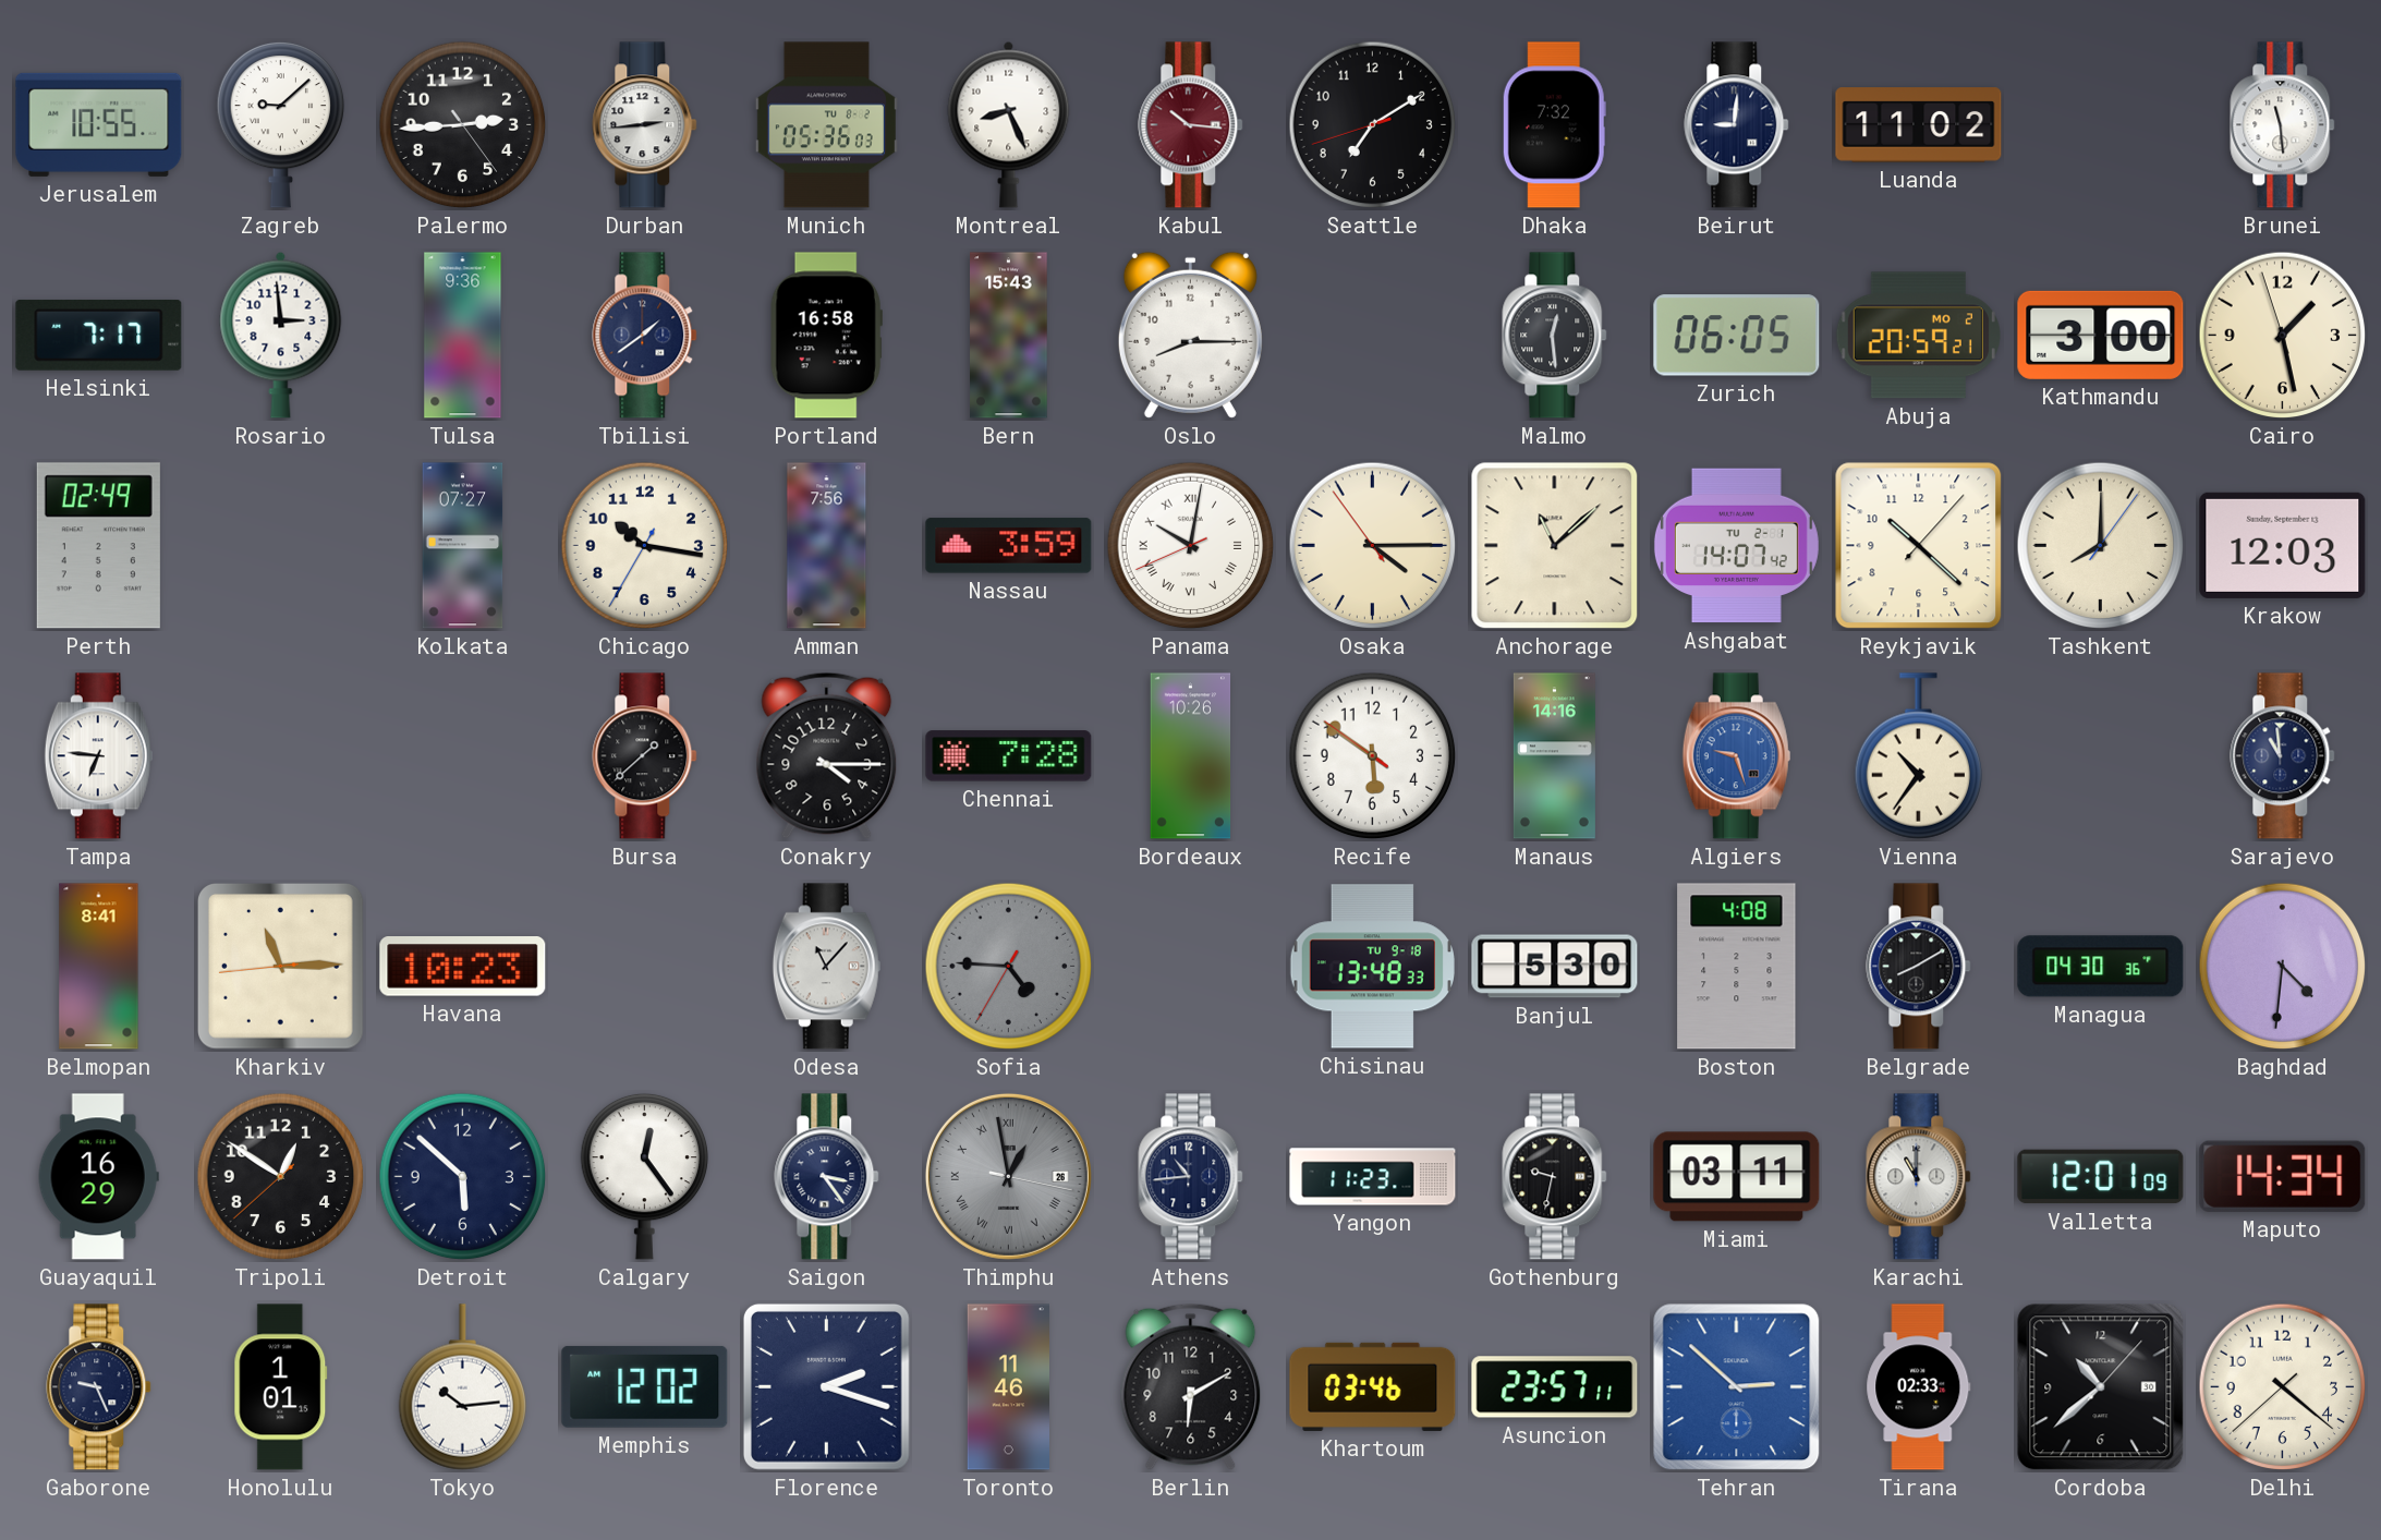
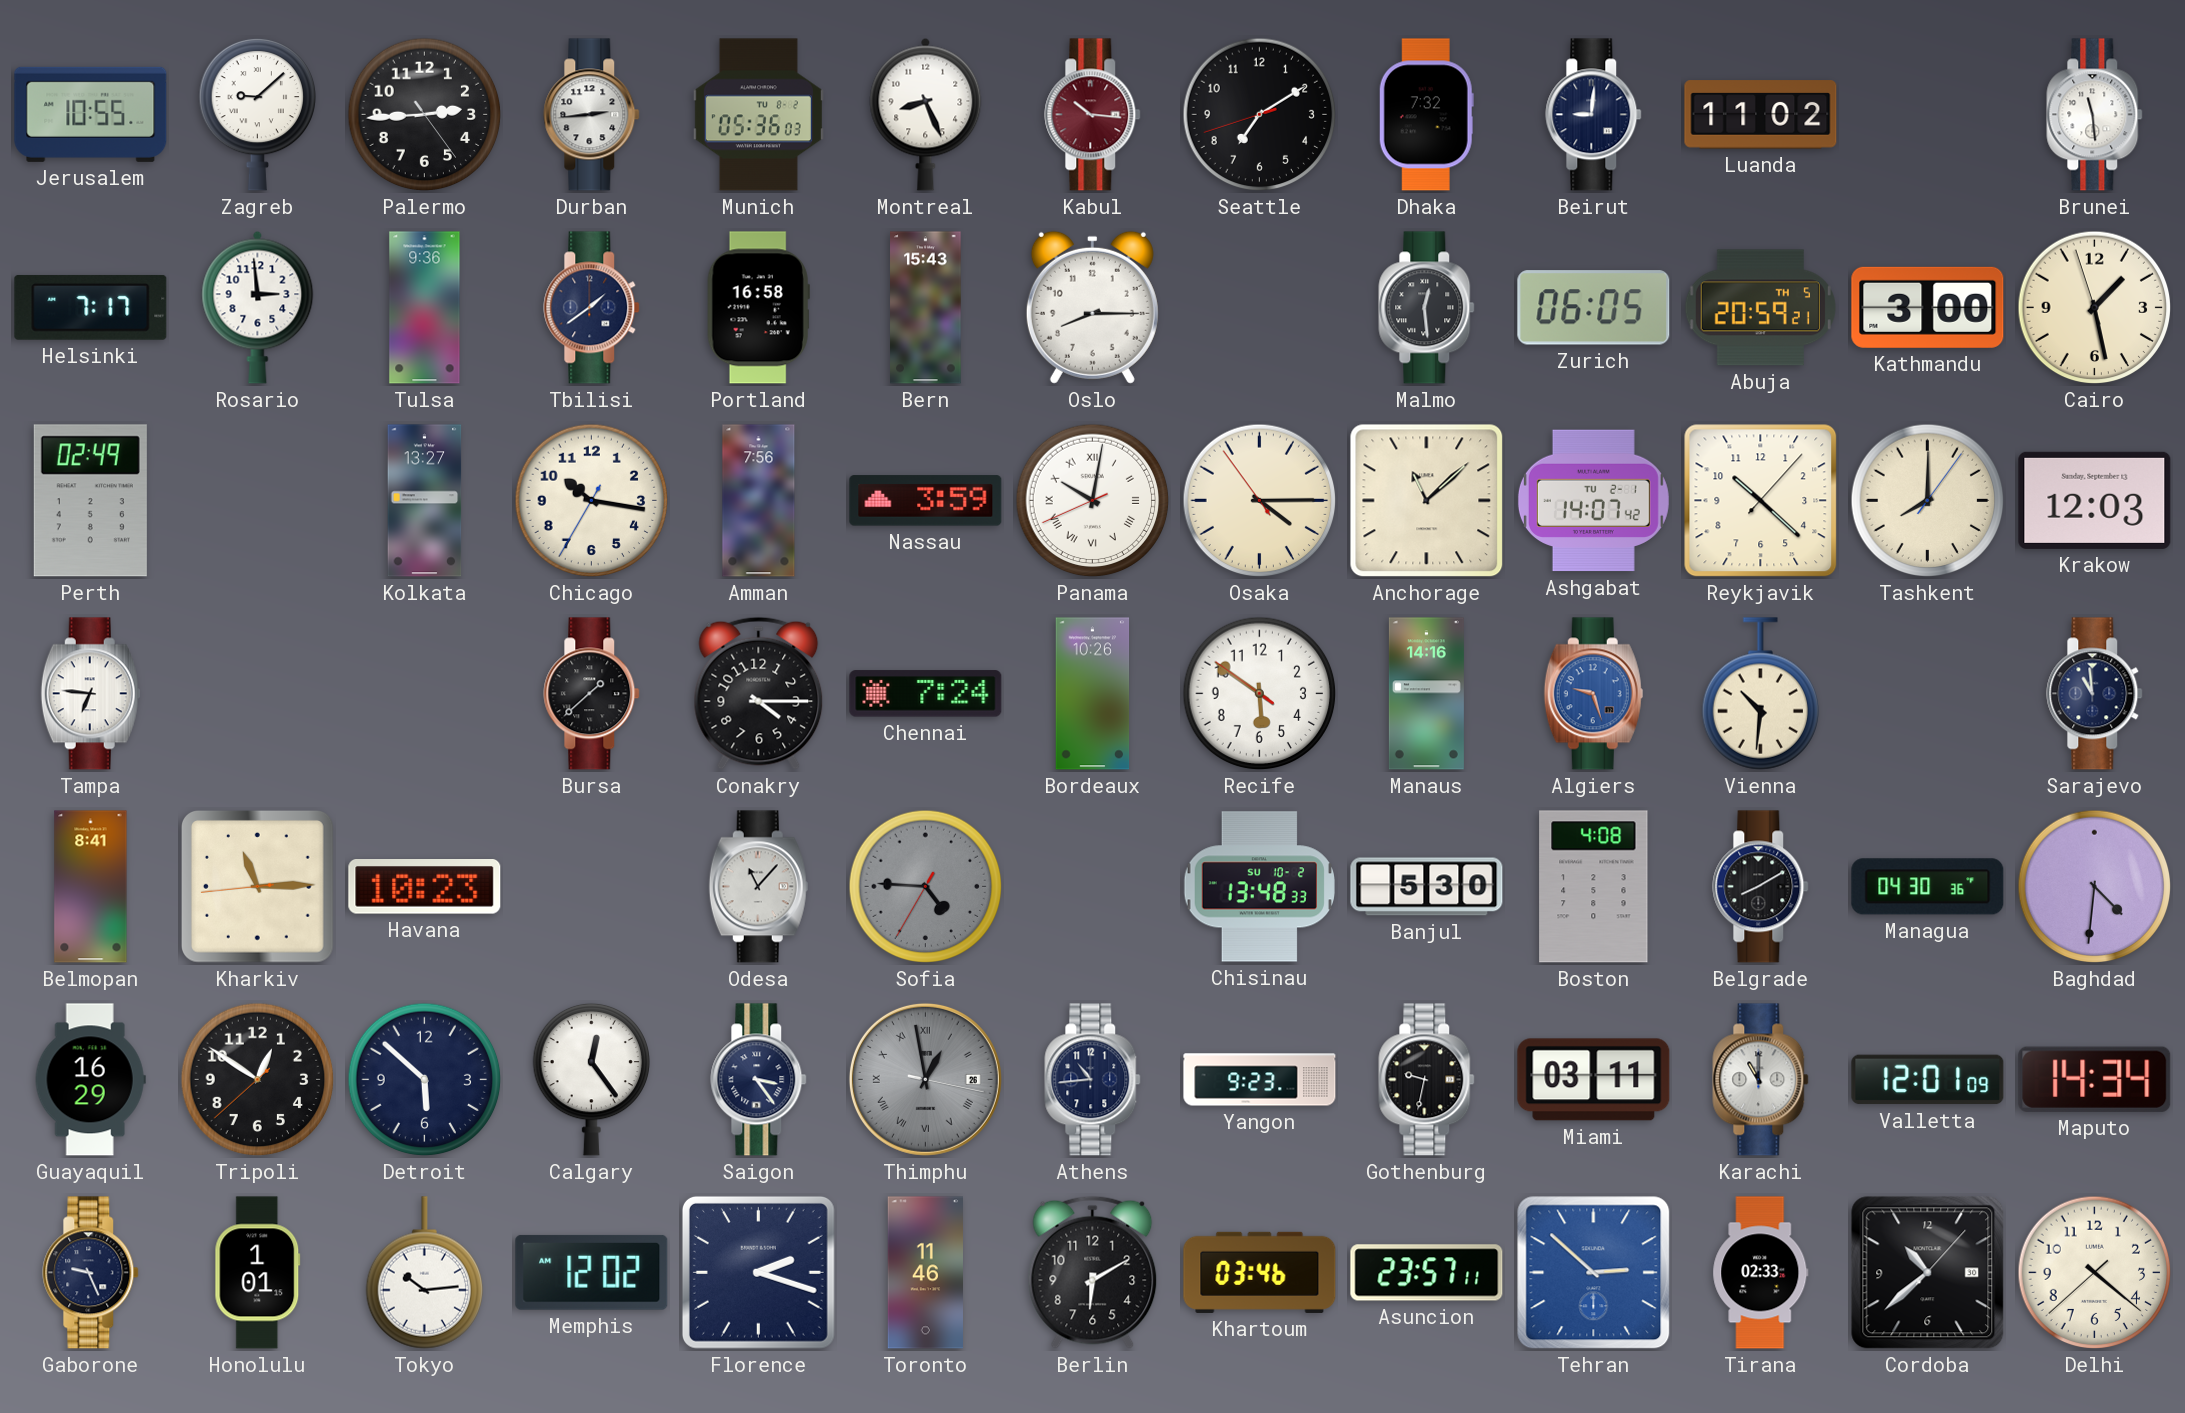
Abuja date: MO 2 -> TH 5 (1760, 308)
Kolkata: 07:27 -> 13:27 (425, 501)
Chennai: 7:28 -> 7:24 (926, 694)
Vienna: 10:36 -> 10:31 (1760, 694)
Chisinau date: TU 9-18 -> SU 10-2 (1259, 887)
Yangon: 11:23 -> 9:23 (1260, 1080)
